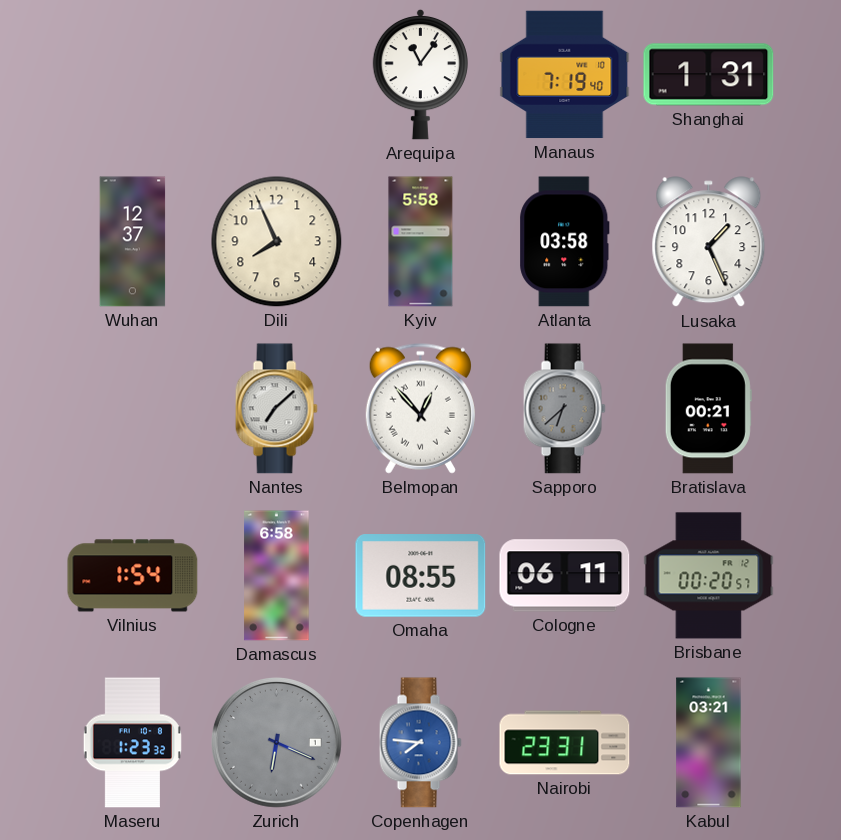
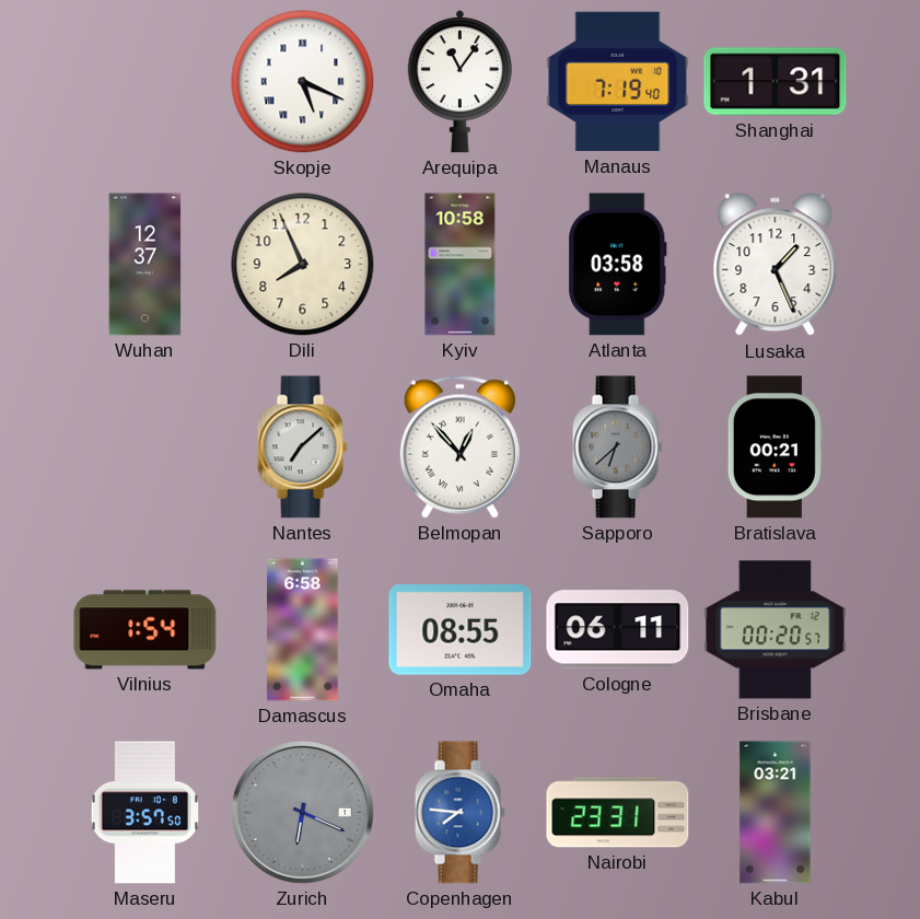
Skopje: none -> 5:19 (303, 82)
Kyiv: 5:58 -> 10:58 (461, 265)
Maseru: 1:23 -> 3:57 (144, 813)
